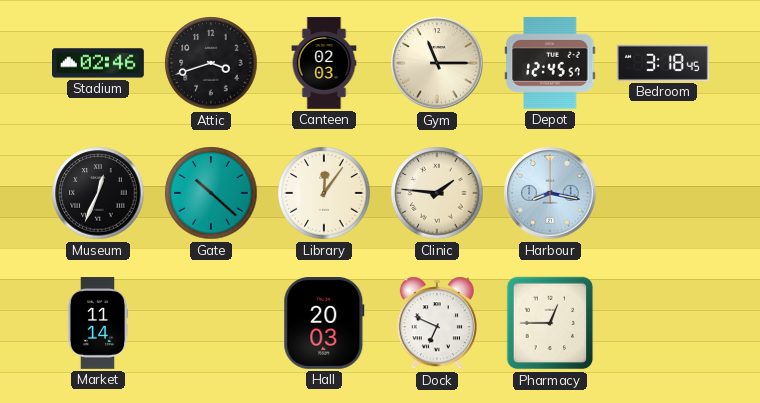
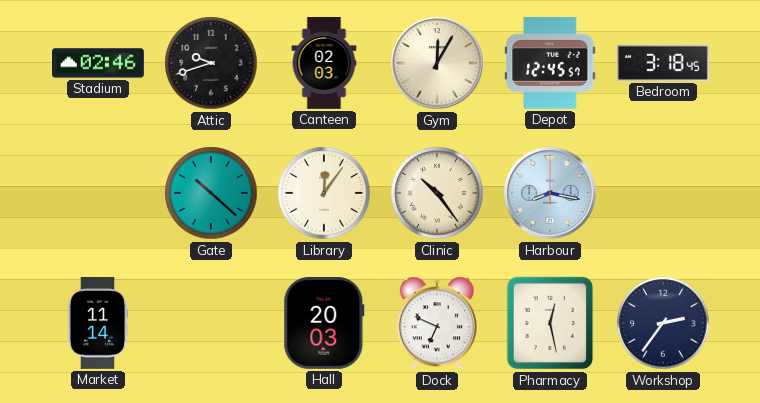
Attic: 3:42 -> 9:42 (211, 63)
Gym: 11:15 -> 12:05 (437, 63)
Museum: 12:34 -> none (98, 193)
Clinic: 1:46 -> 10:24 (437, 193)
Pharmacy: 12:45 -> 12:28 (550, 323)
Workshop: none -> 2:36 (663, 323)
